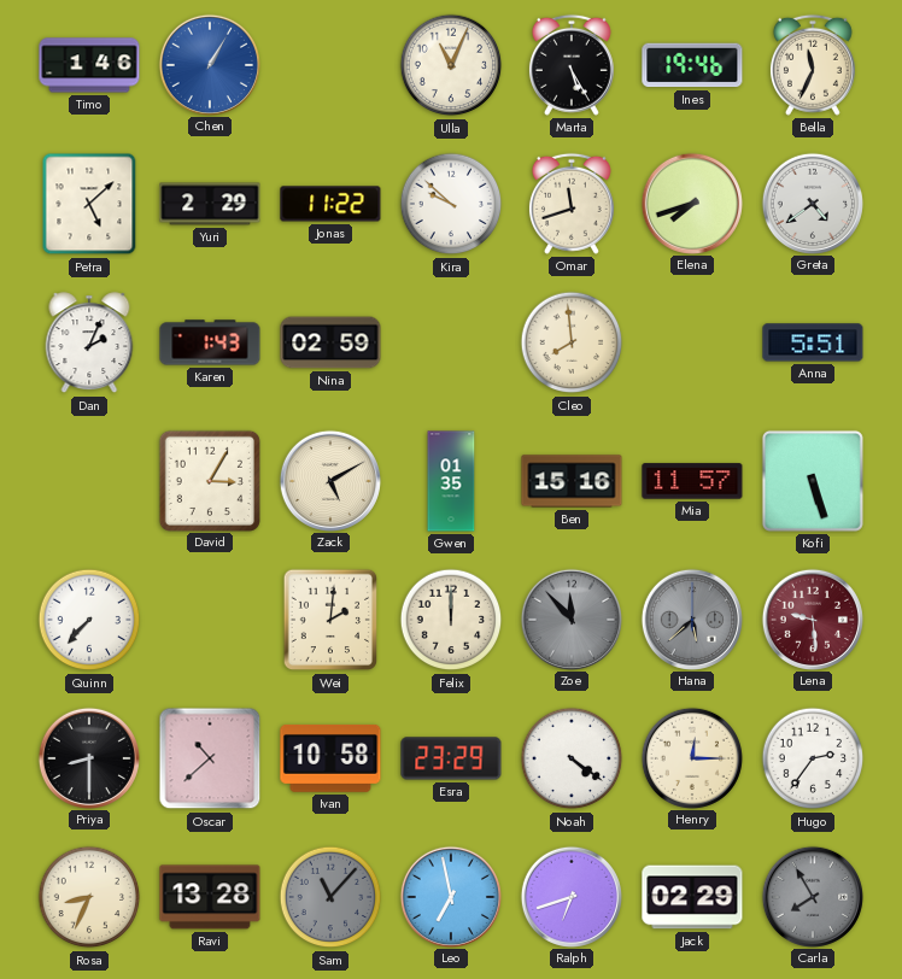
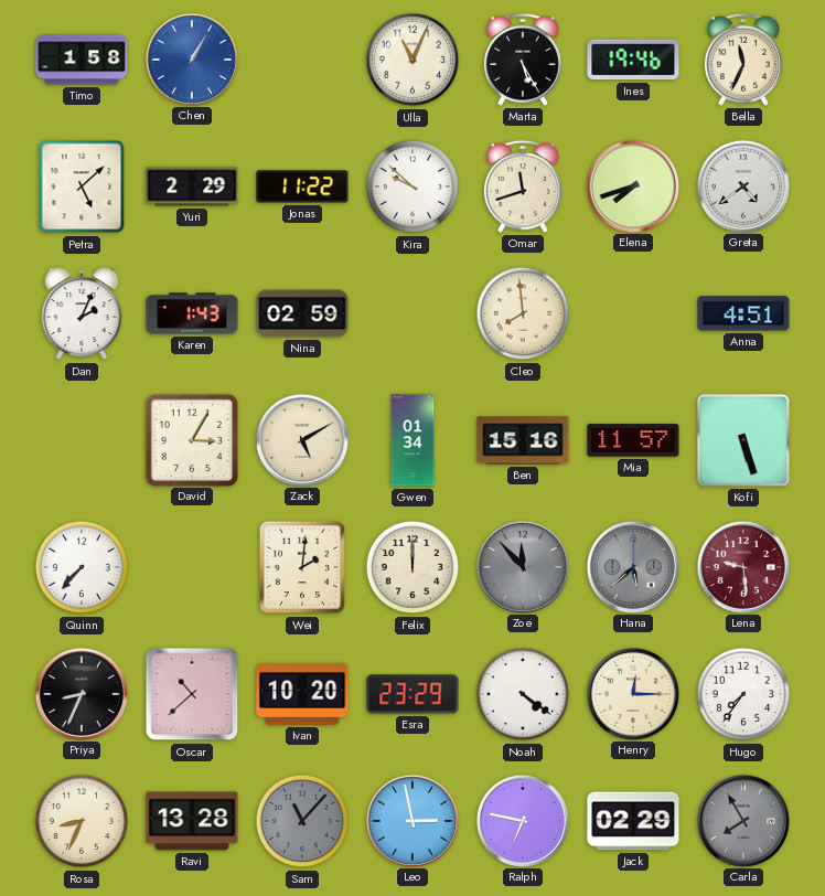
Timo: 1:46 -> 1:58 (82, 60)
Anna: 5:51 -> 4:51 (743, 313)
Gwen: 01:35 -> 01:34 (413, 440)
Priya: 8:30 -> 8:34 (81, 693)
Ivan: 10:58 -> 10:20 (302, 694)
Hugo: 2:36 -> 7:36 (743, 694)
Leo: 6:58 -> 2:58 (411, 820)
Ralph: 6:42 -> 6:47 (522, 820)
